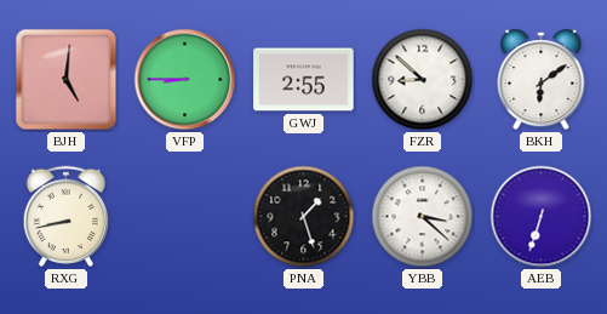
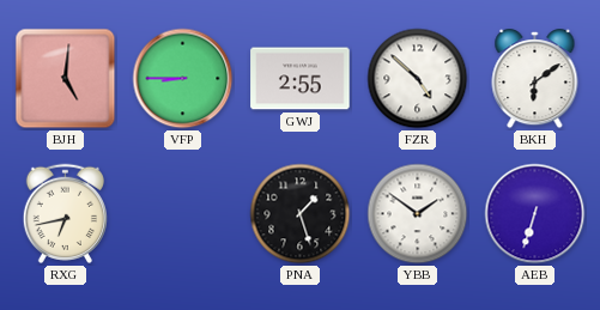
FZR: 8:52 -> 4:52 (418, 79)
RXG: 8:43 -> 6:43 (65, 213)
YBB: 3:22 -> 1:51 (418, 214)
